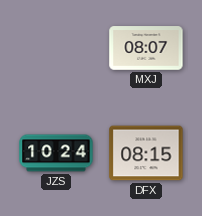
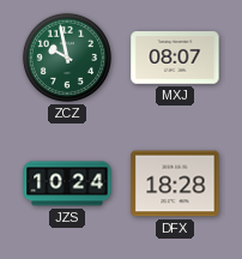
ZCZ: none -> 9:58 (67, 58)
DFX: 08:15 -> 18:28 (175, 183)
